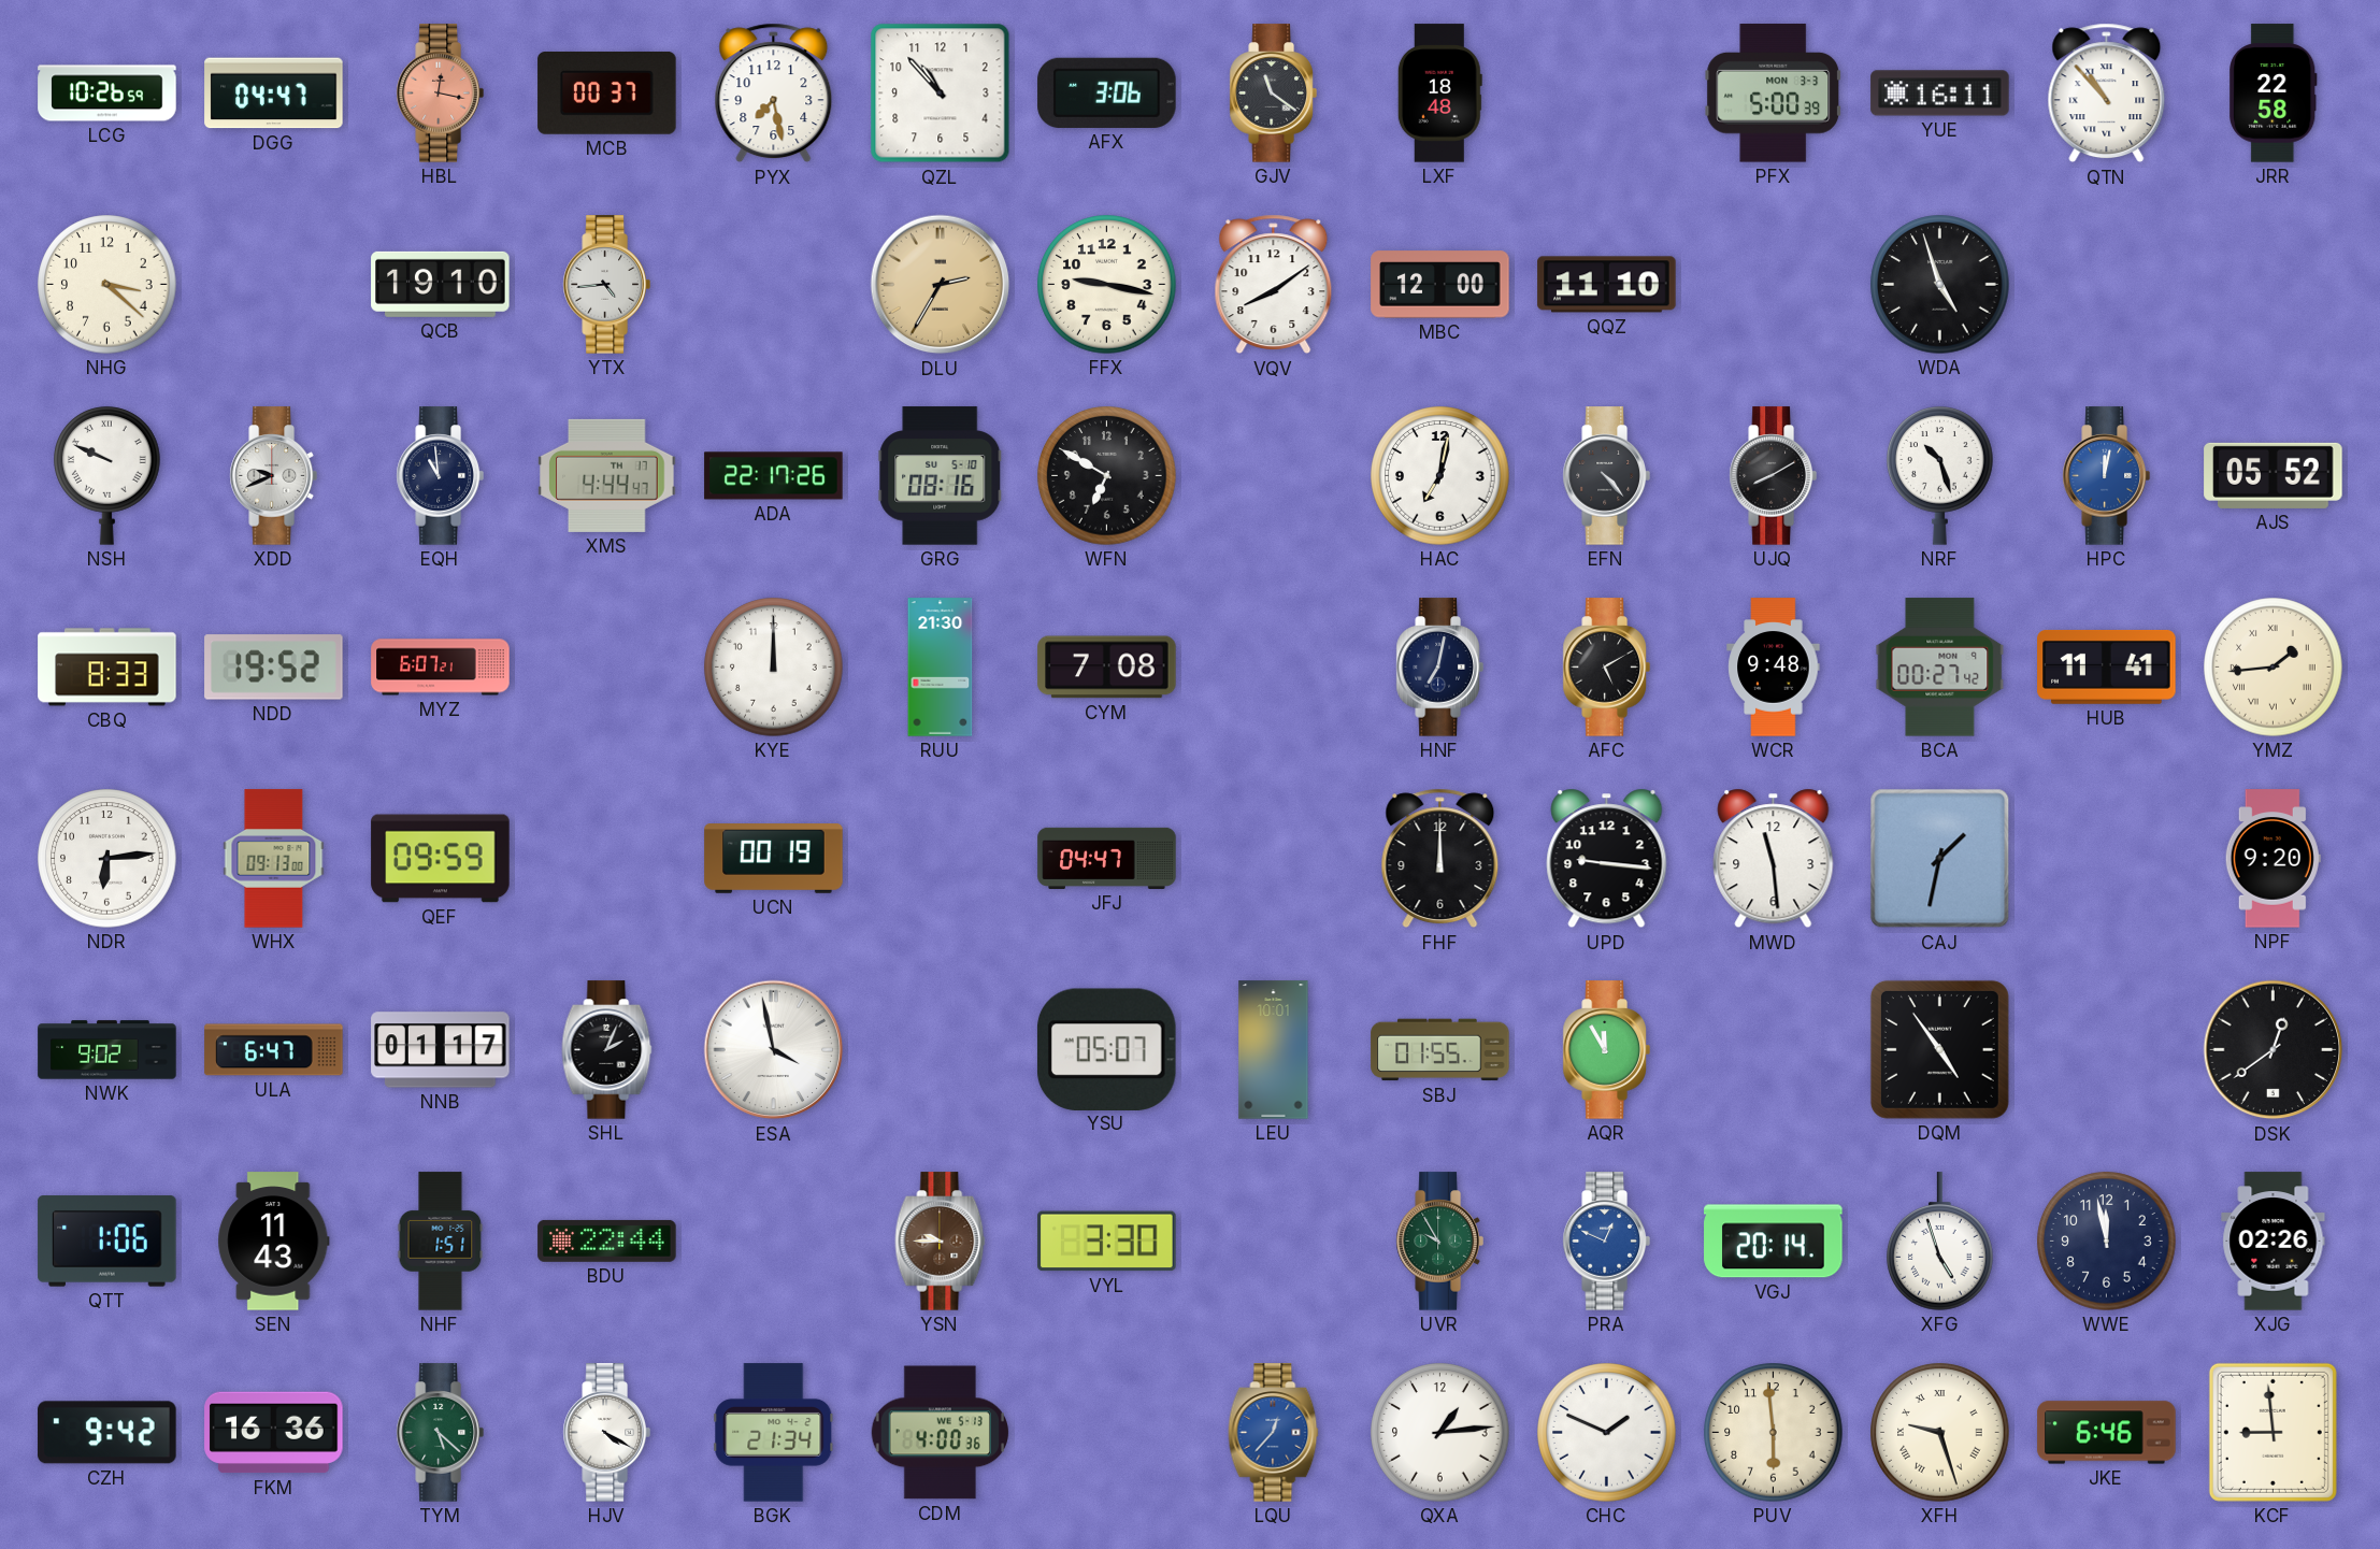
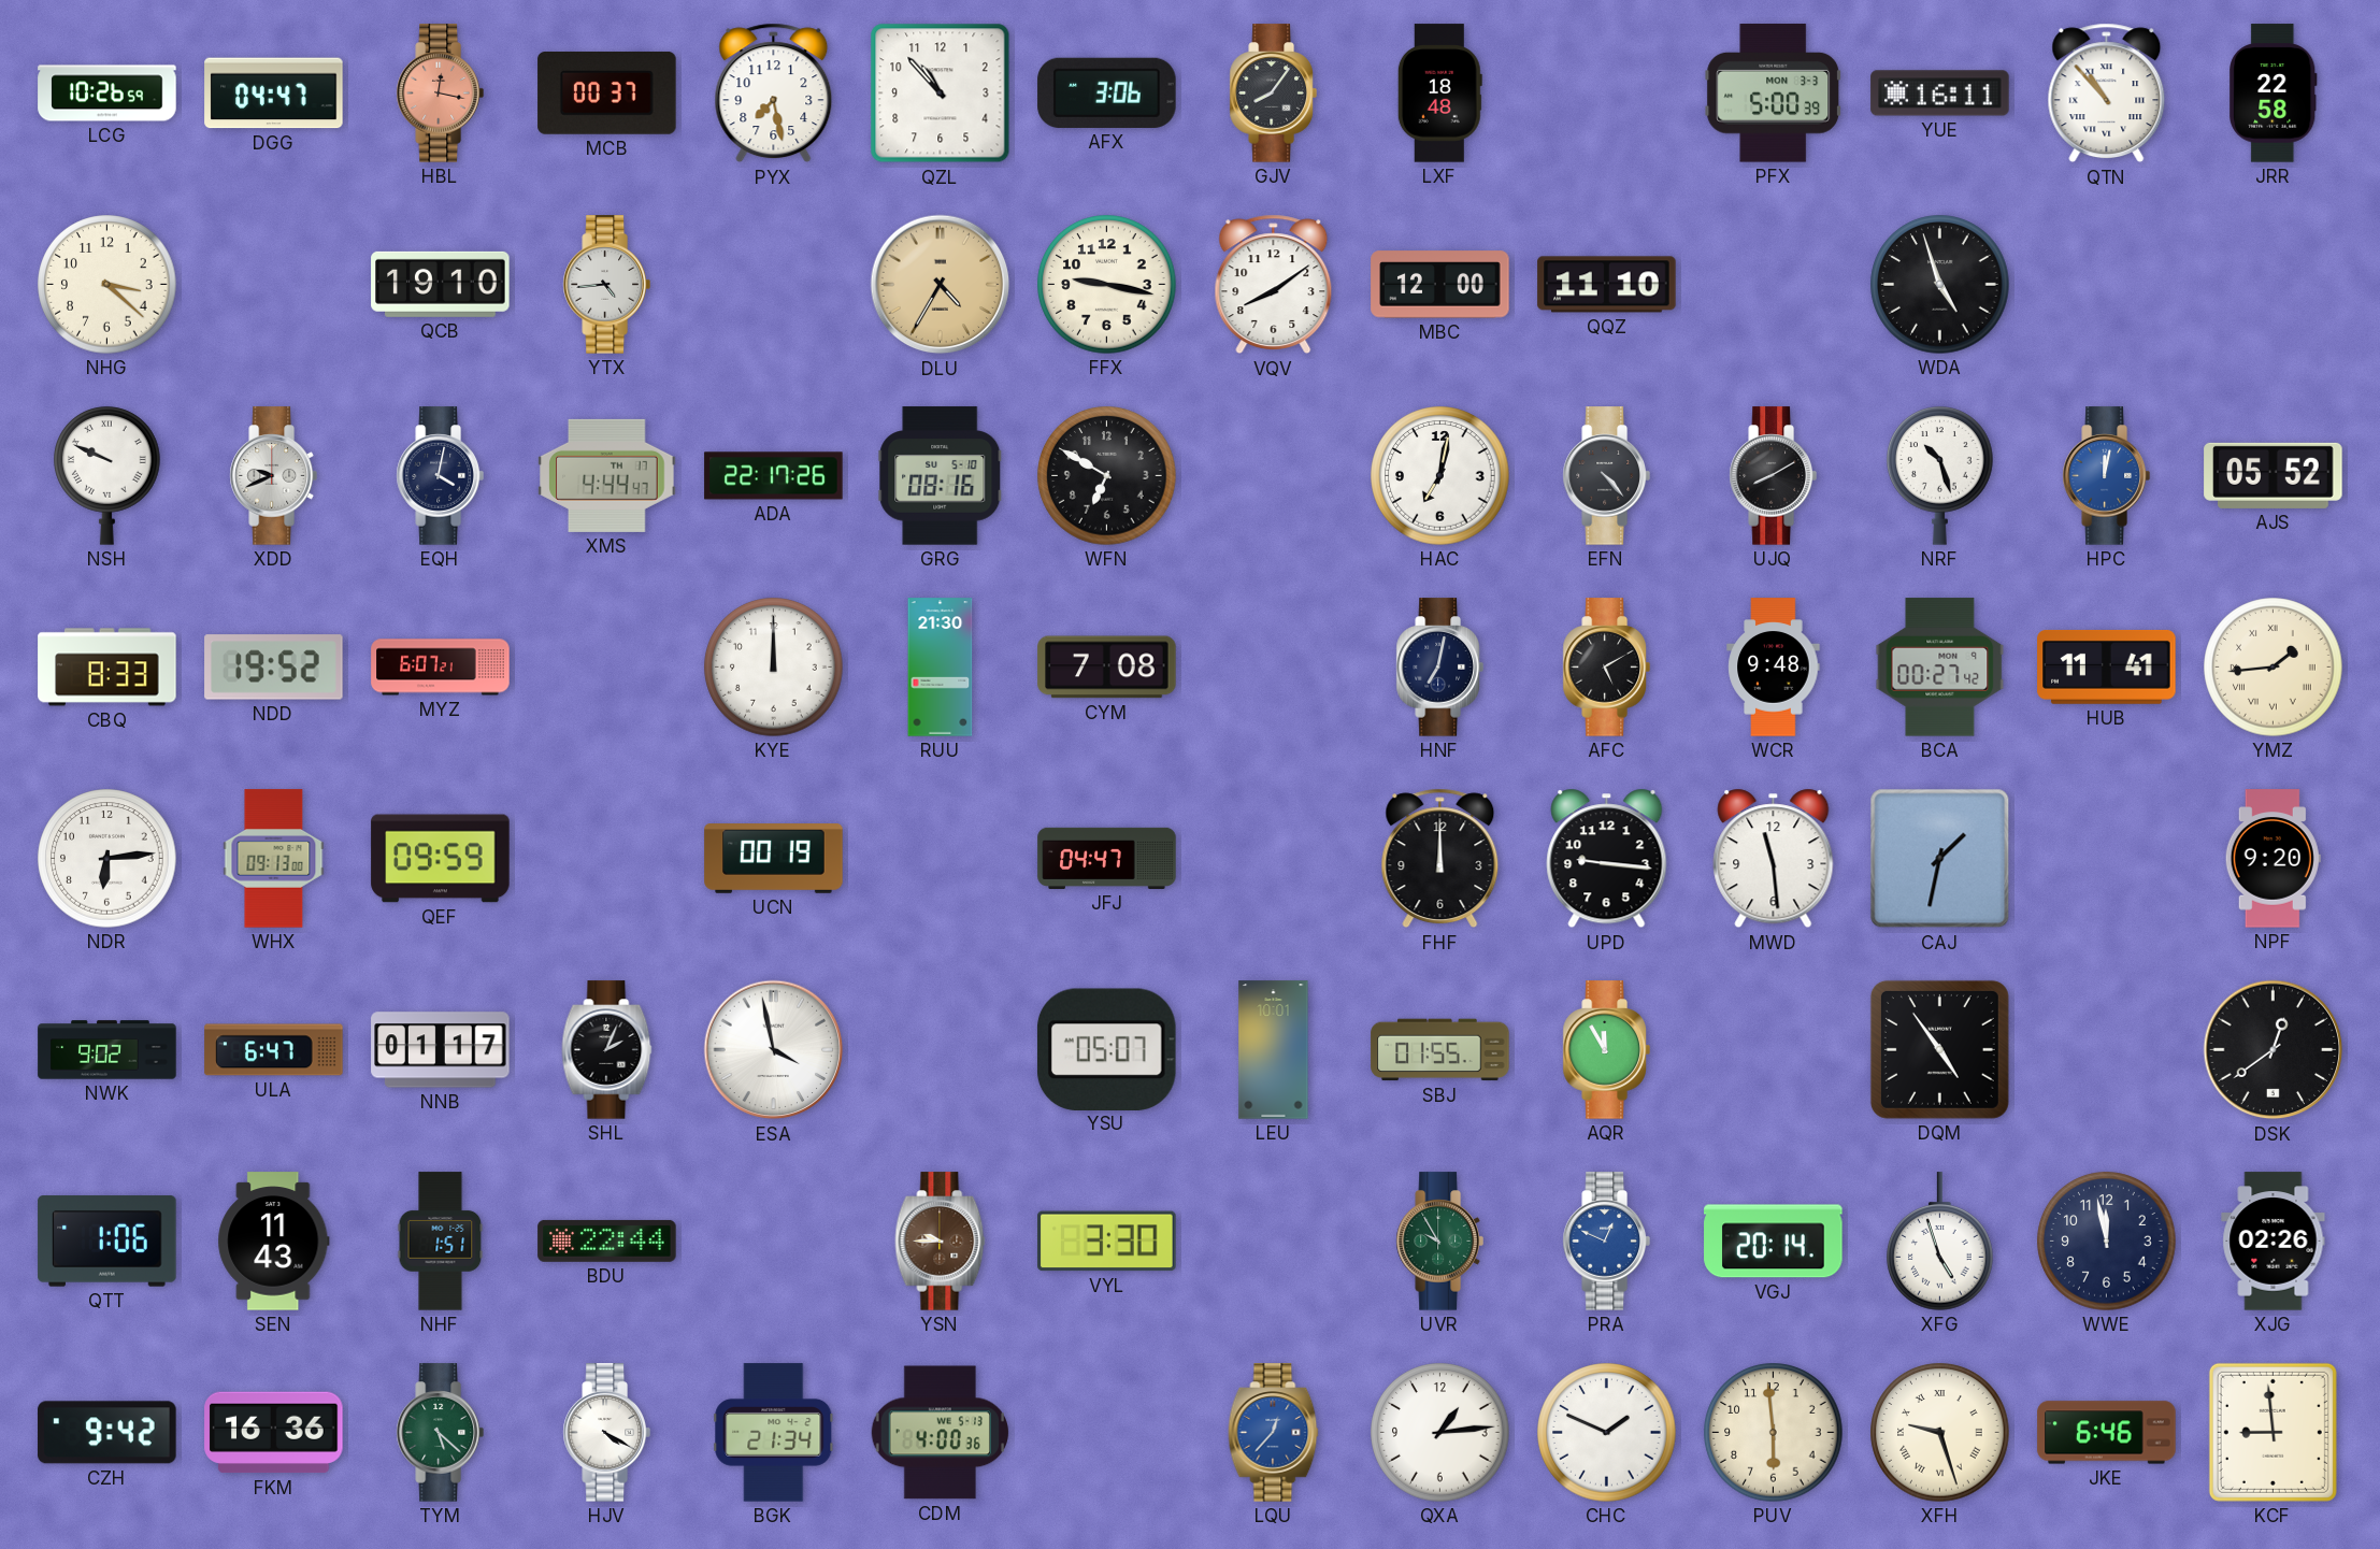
GJV: 11:21 -> 8:06 (1273, 94)
DLU: 2:35 -> 4:35 (941, 285)
EQH: 10:59 -> 4:02 (440, 476)
